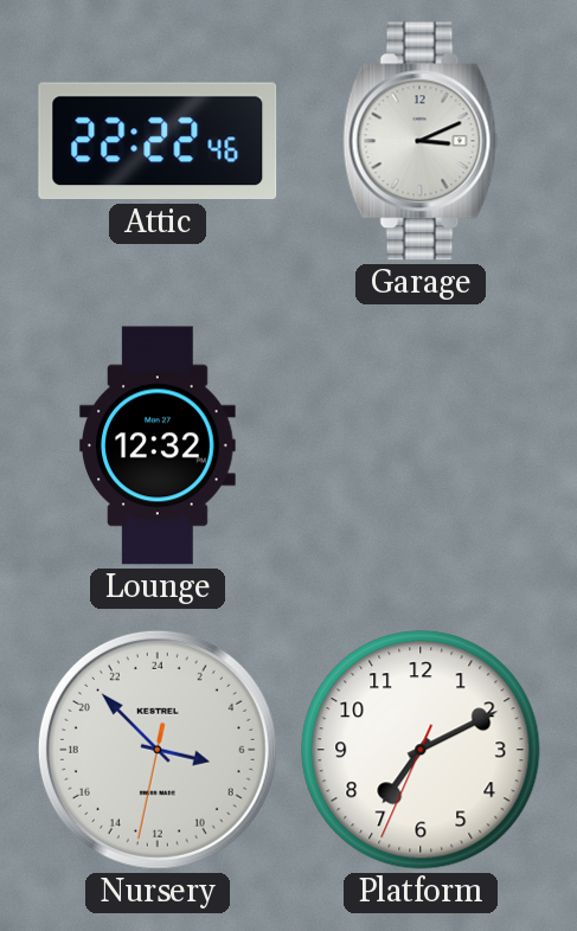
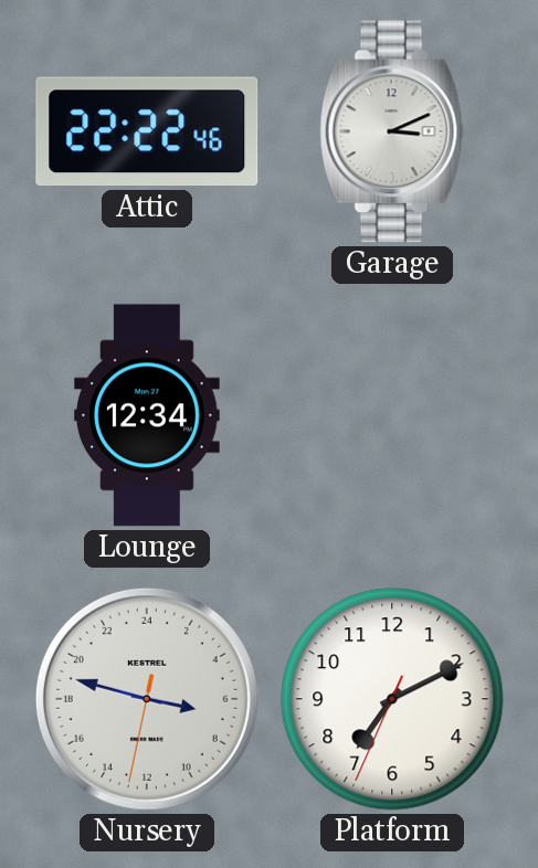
Lounge: 12:32 -> 12:34 (148, 415)
Nursery: 6:52 -> 6:47 (147, 699)
